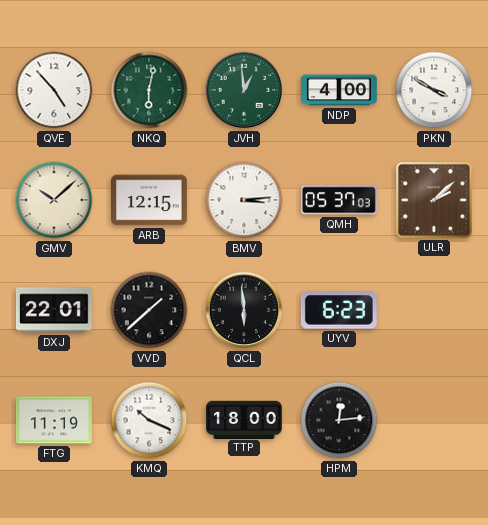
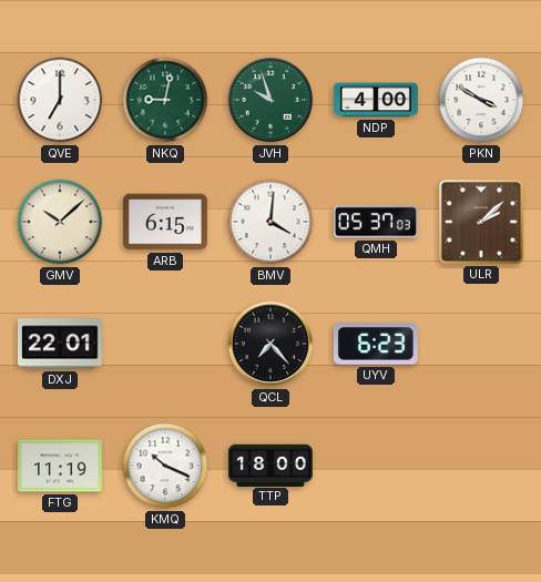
QVE: 4:53 -> 7:00 (60, 100)
NKQ: 6:02 -> 9:02 (165, 100)
JVH: 12:59 -> 9:57 (270, 100)
ARB: 12:15 -> 6:15 (166, 222)
BMV: 3:14 -> 4:01 (270, 222)
VVD: 1:38 -> none (149, 310)
QCL: 5:59 -> 7:23 (270, 344)
HPM: 12:14 -> none (339, 420)
